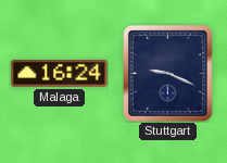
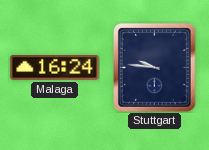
Stuttgart: 9:19 -> 9:46 (154, 67)
